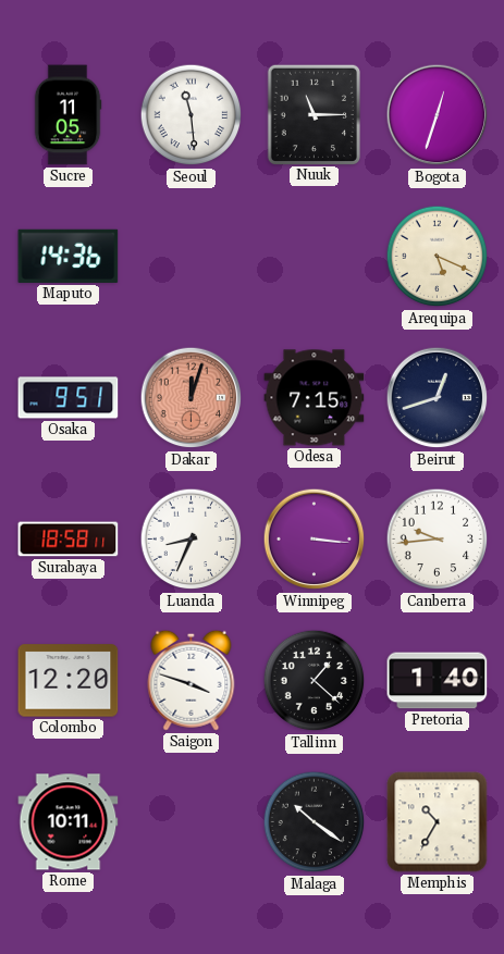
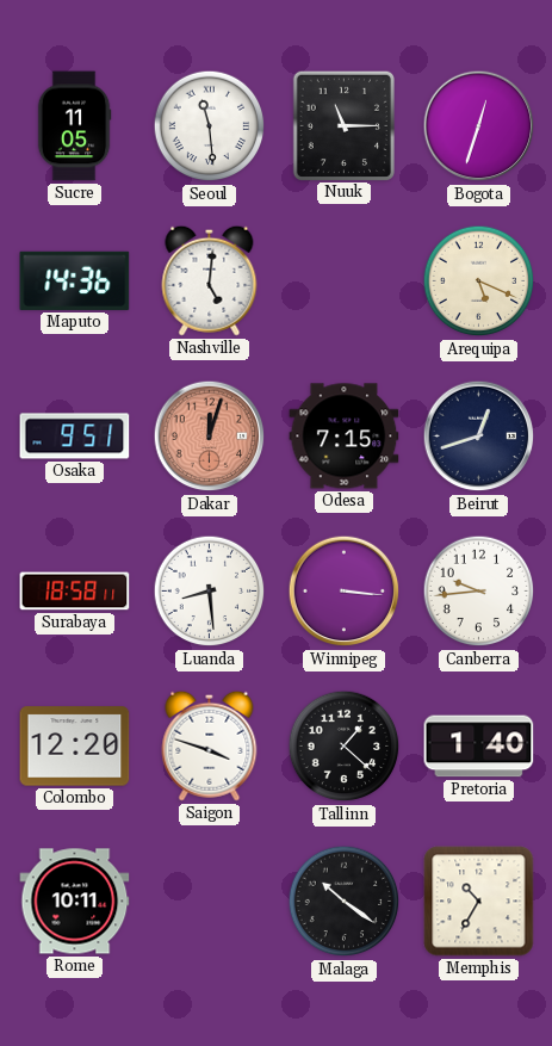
Nashville: none -> 5:01 (210, 280)
Luanda: 8:34 -> 8:29 (210, 592)
